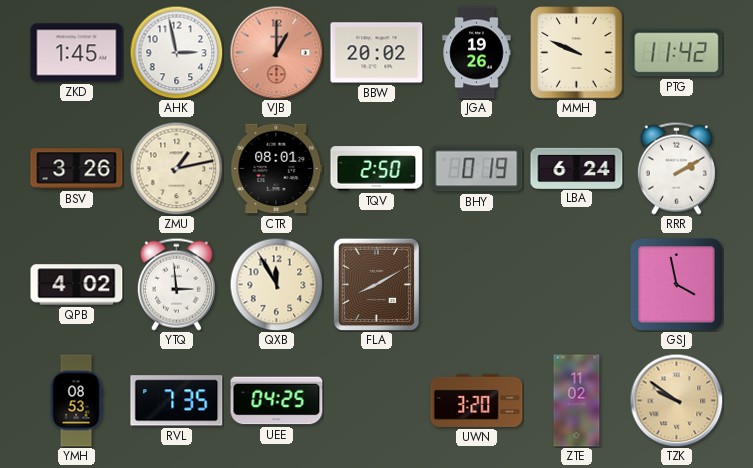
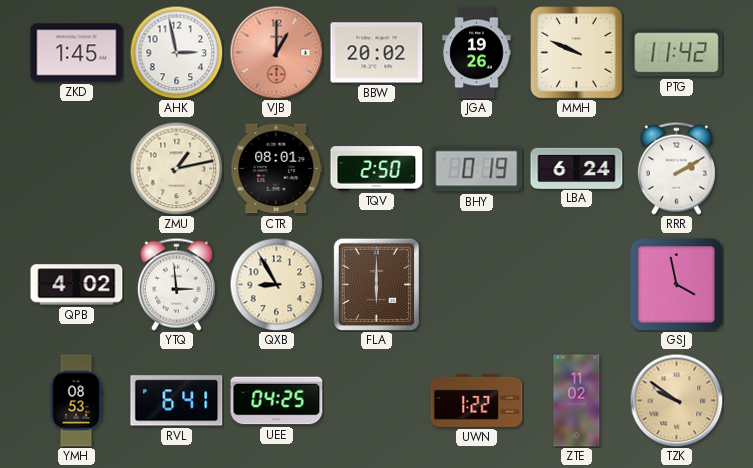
BSV: 3:26 -> none (77, 169)
QXB: 11:55 -> 8:55 (276, 284)
FLA: 8:10 -> 6:00 (376, 284)
RVL: 7:35 -> 6:41 (177, 401)
UWN: 3:20 -> 1:22 (477, 400)
